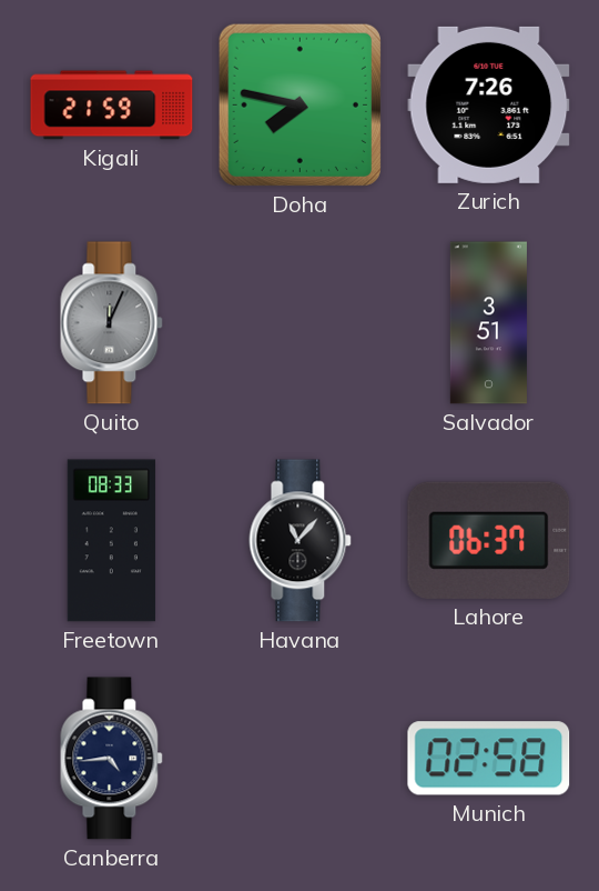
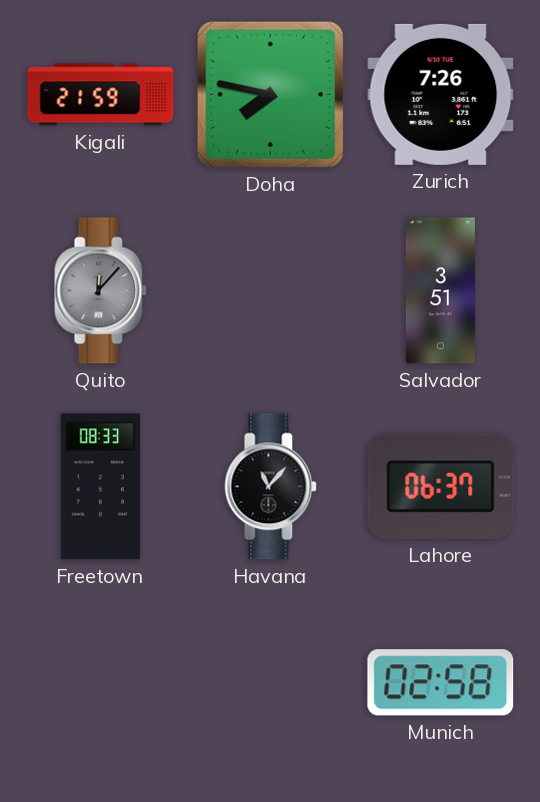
Quito: 12:04 -> 12:07 (101, 291)
Canberra: 4:44 -> none (112, 759)
